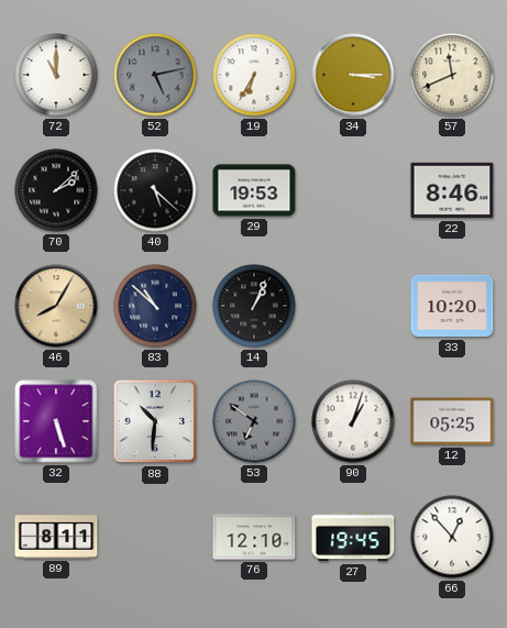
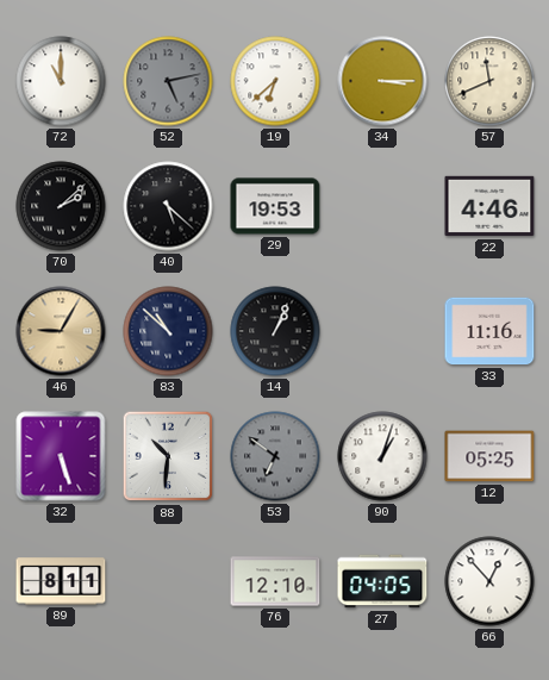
19: 6:35 -> 6:38 (275, 81)
22: 8:46 -> 4:46 (489, 206)
46: 8:05 -> 9:05 (61, 331)
33: 10:20 -> 11:16 (489, 331)
27: 19:45 -> 04:05 (382, 581)
